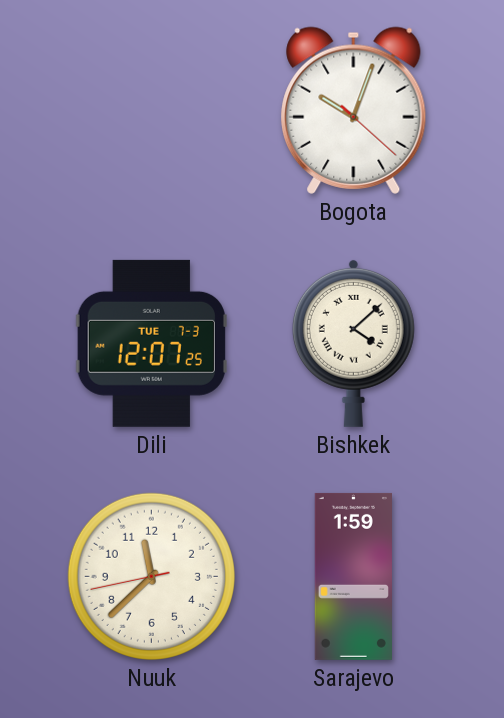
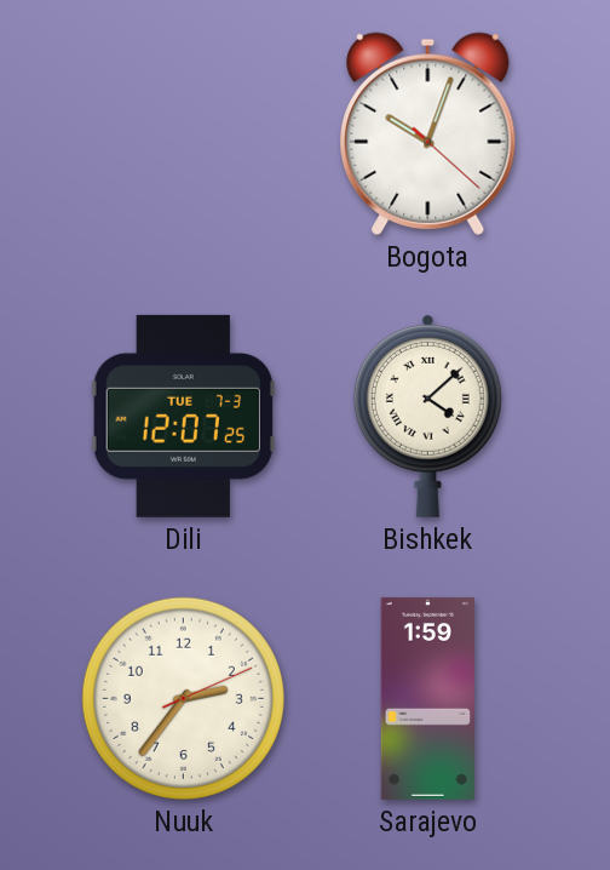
Nuuk: 11:37 -> 2:36 (183, 698)
